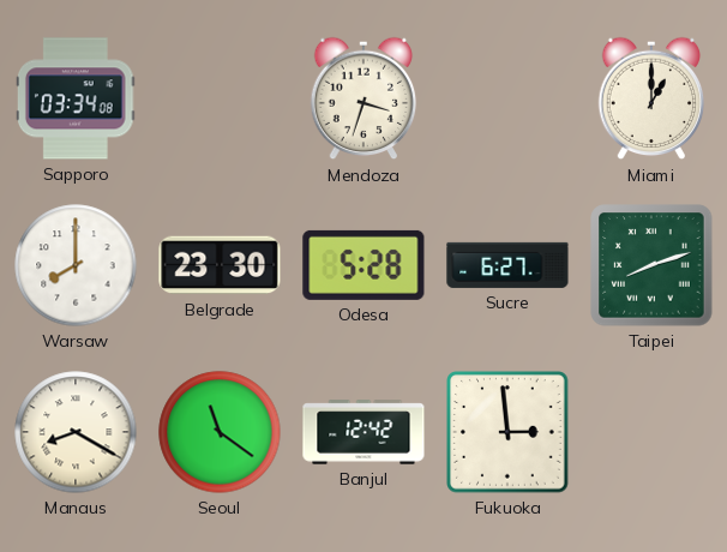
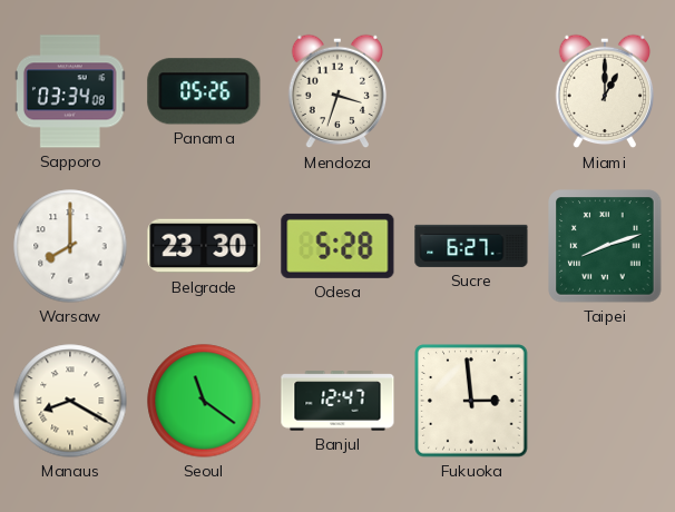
Panama: none -> 05:26 (204, 91)
Banjul: 12:42 -> 12:47 (338, 401)
